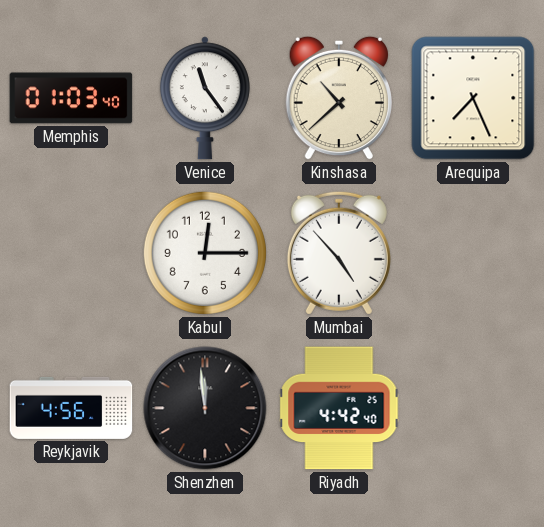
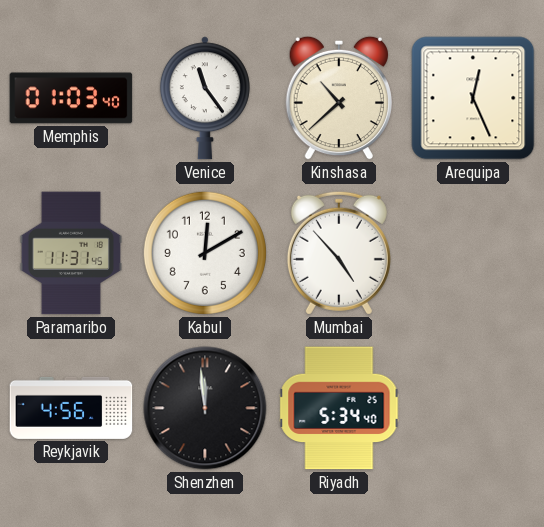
Arequipa: 7:26 -> 12:26 (473, 98)
Paramaribo: none -> 11:31 (70, 253)
Kabul: 12:15 -> 12:10 (205, 253)
Riyadh: 4:42 -> 5:34 (339, 408)
